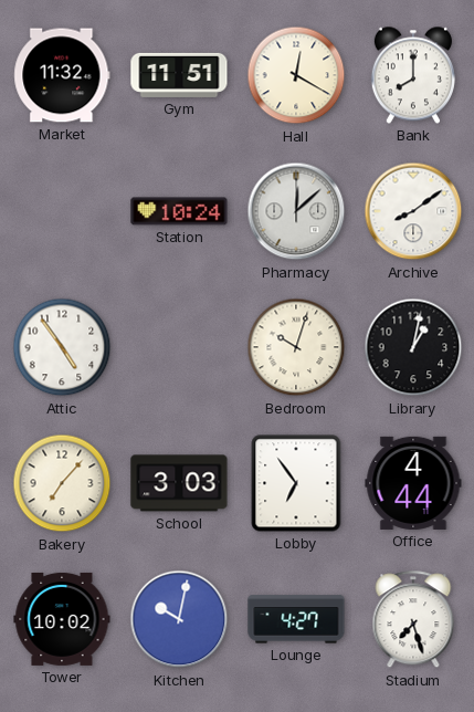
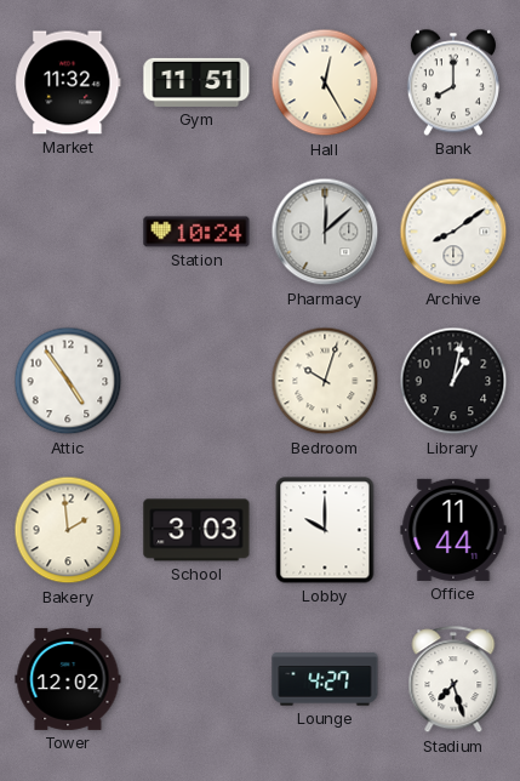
Hall: 12:20 -> 12:25 (325, 82)
Bakery: 7:07 -> 1:59 (68, 530)
Lobby: 6:54 -> 10:00 (325, 530)
Office: 4:44 -> 11:44 (453, 530)
Tower: 10:02 -> 12:02 (68, 679)
Kitchen: 10:02 -> none (179, 619)
